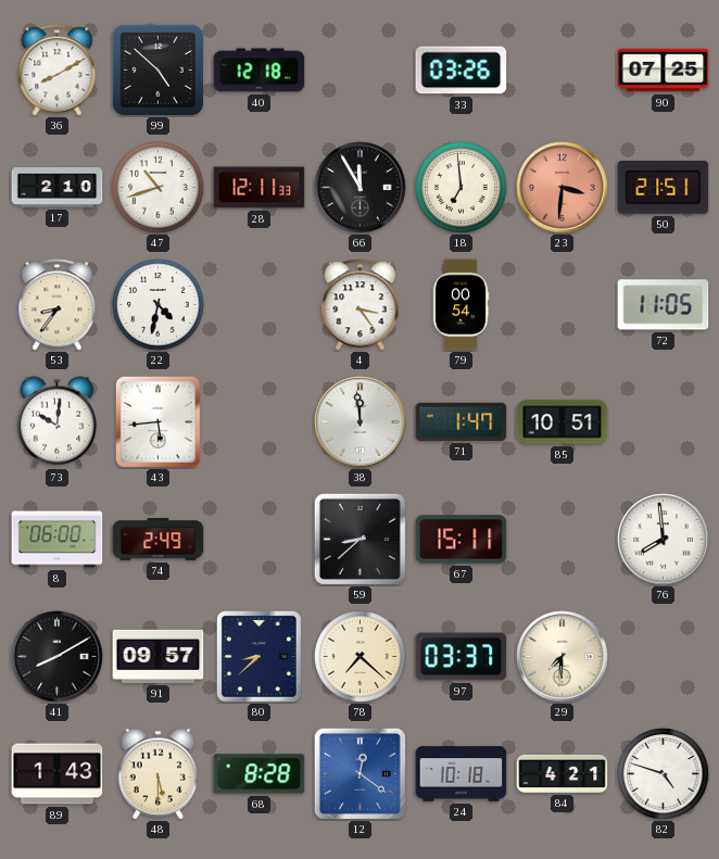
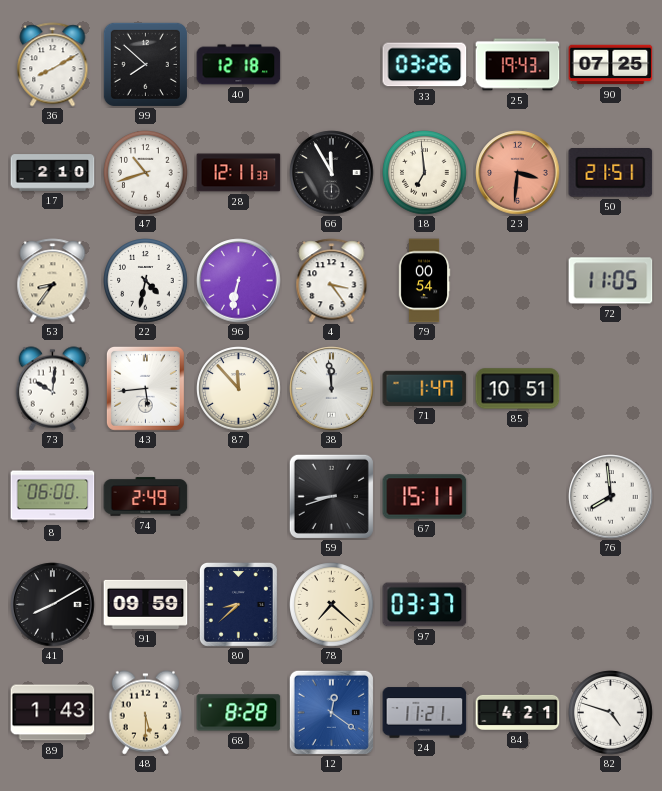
99: 4:52 -> 7:52 (145, 64)
25: none -> 19:43 (518, 65)
96: none -> 6:32 (239, 281)
87: none -> 11:53 (239, 389)
59: 8:38 -> 8:42 (331, 496)
91: 09:57 -> 09:59 (146, 604)
29: 7:31 -> none (563, 657)
24: 10:18 -> 11:21 (425, 713)
